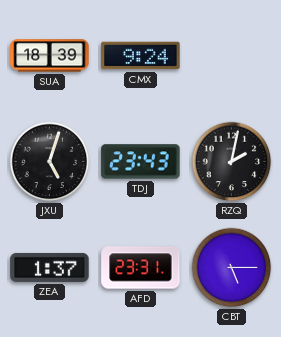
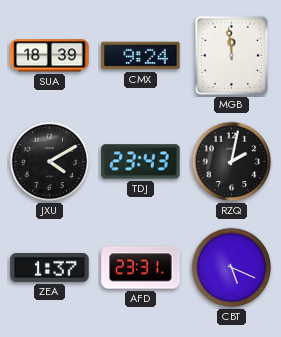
MGB: none -> 11:59 (231, 55)
JXU: 5:03 -> 4:10 (50, 162)
CBT: 5:15 -> 5:19 (232, 268)
